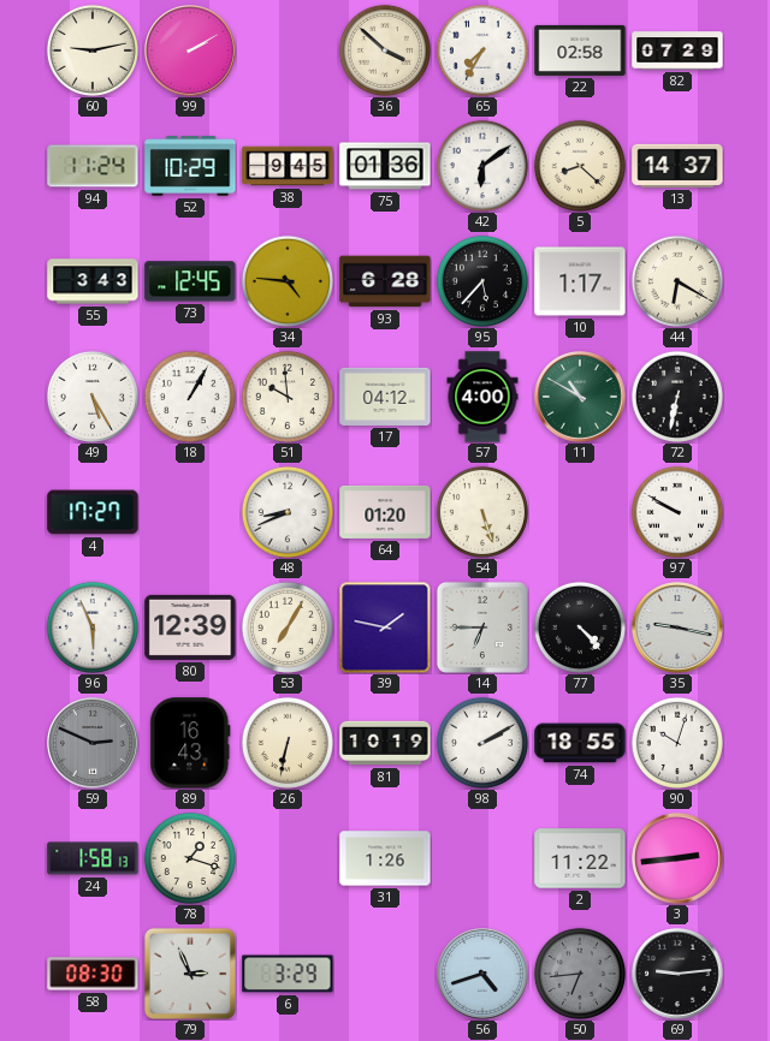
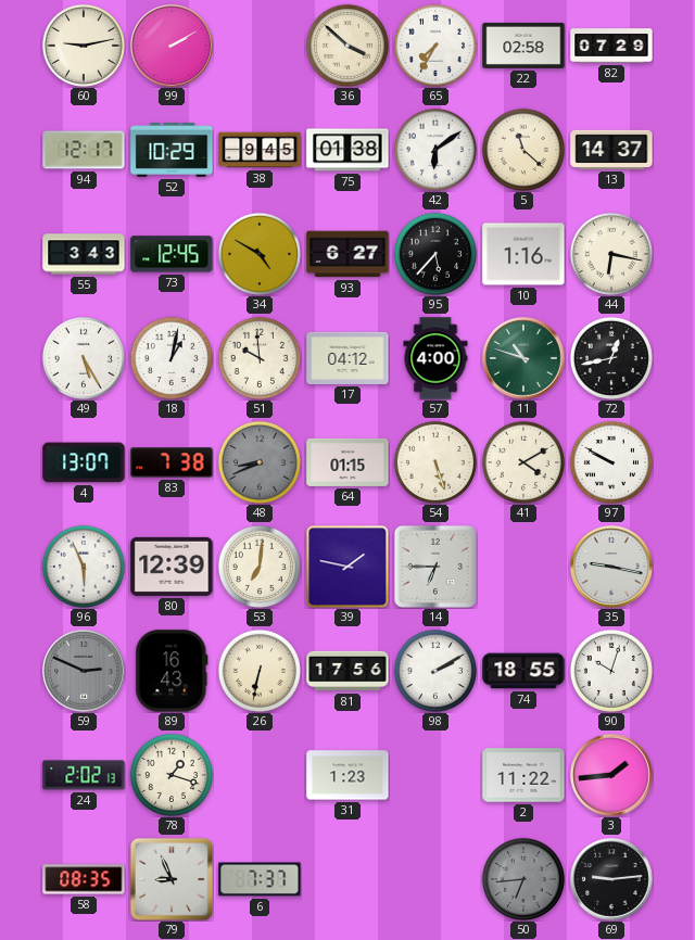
94: 11:24 -> 12:17 (84, 150)
75: 01:36 -> 01:38 (347, 150)
5: 8:22 -> 11:22 (523, 150)
34: 4:46 -> 4:50 (260, 254)
93: 6:28 -> 6:27 (347, 254)
10: 1:17 -> 1:16 (523, 254)
44: 6:20 -> 6:17 (611, 254)
18: 1:05 -> 1:02 (172, 358)
11: 10:50 -> 10:48 (525, 359)
72: 6:32 -> 12:43 (611, 358)
4: 17:27 -> 13:07 (84, 462)
83: none -> 7:38 (172, 462)
48 dial: white -> grey (260, 462)
64: 01:20 -> 01:15 (347, 462)
41: none -> 4:10 (523, 462)
53: 7:05 -> 7:01 (260, 567)
77: 4:23 -> none (580, 627)
81: 10:19 -> 17:56 (347, 671)
24: 1:58 -> 2:02 (84, 775)
31: 1:26 -> 1:23 (347, 775)
3: 2:44 -> 1:44 (612, 776)
58: 08:30 -> 08:35 (84, 879)
79: 2:56 -> 8:56 (172, 879)
6: 3:29 -> 7:37 (260, 879)
56: 4:42 -> none (484, 975)
